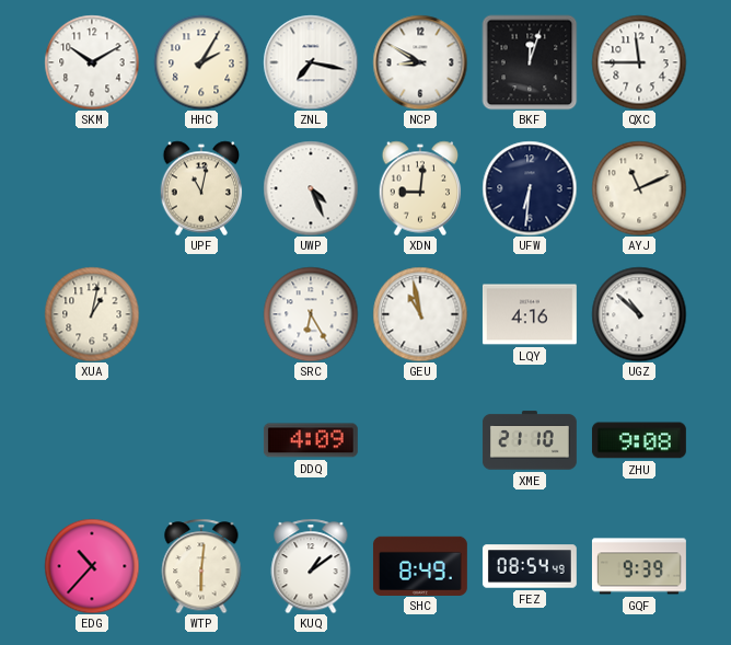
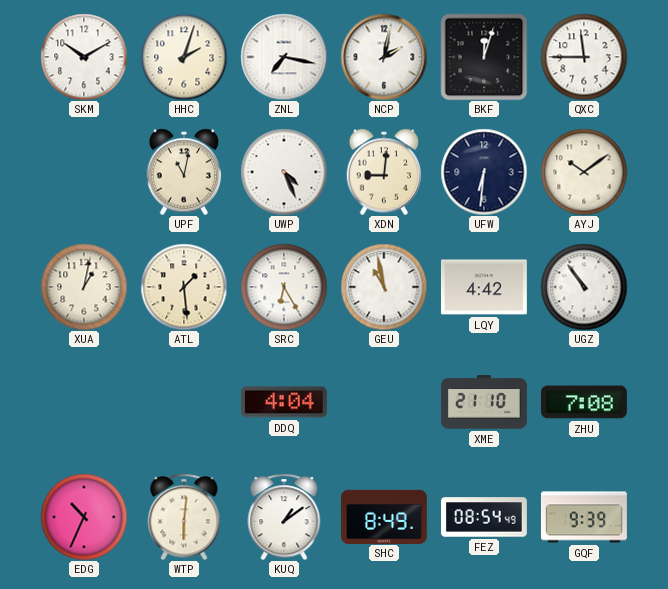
HHC: 2:05 -> 2:03 (184, 57)
NCP: 8:50 -> 2:02 (384, 57)
AYJ: 11:11 -> 10:09 (584, 172)
ATL: none -> 1:29 (184, 287)
LQY: 4:16 -> 4:42 (484, 287)
UGZ: 10:52 -> 10:54 (584, 287)
DDQ: 4:09 -> 4:04 (284, 402)
ZHU: 9:08 -> 7:08 (584, 402)
EDG: 10:37 -> 10:34 (84, 517)
